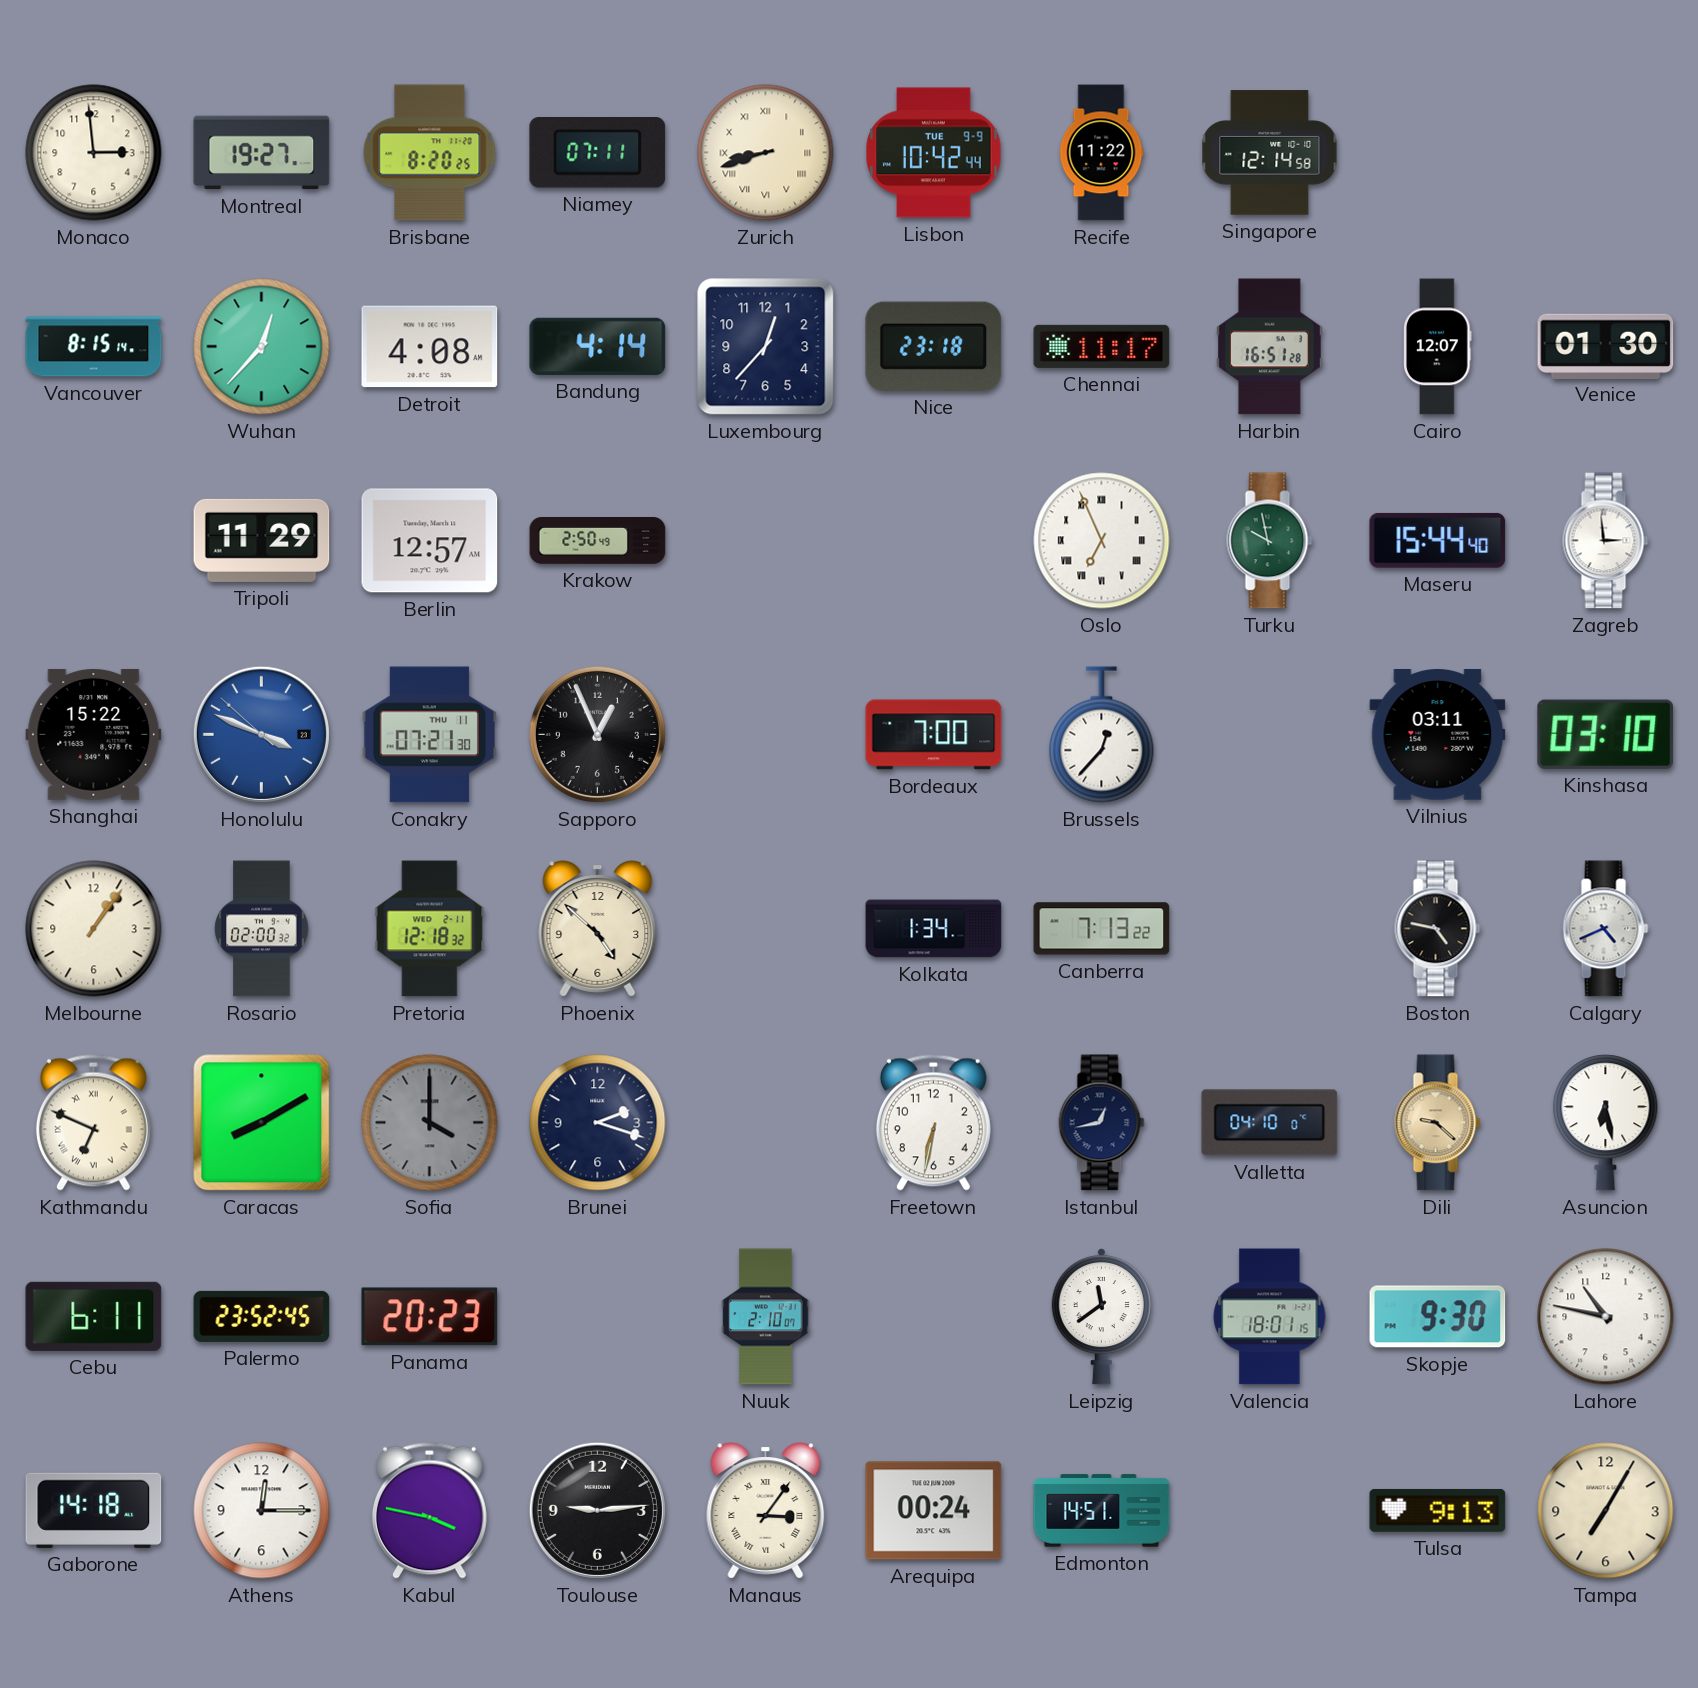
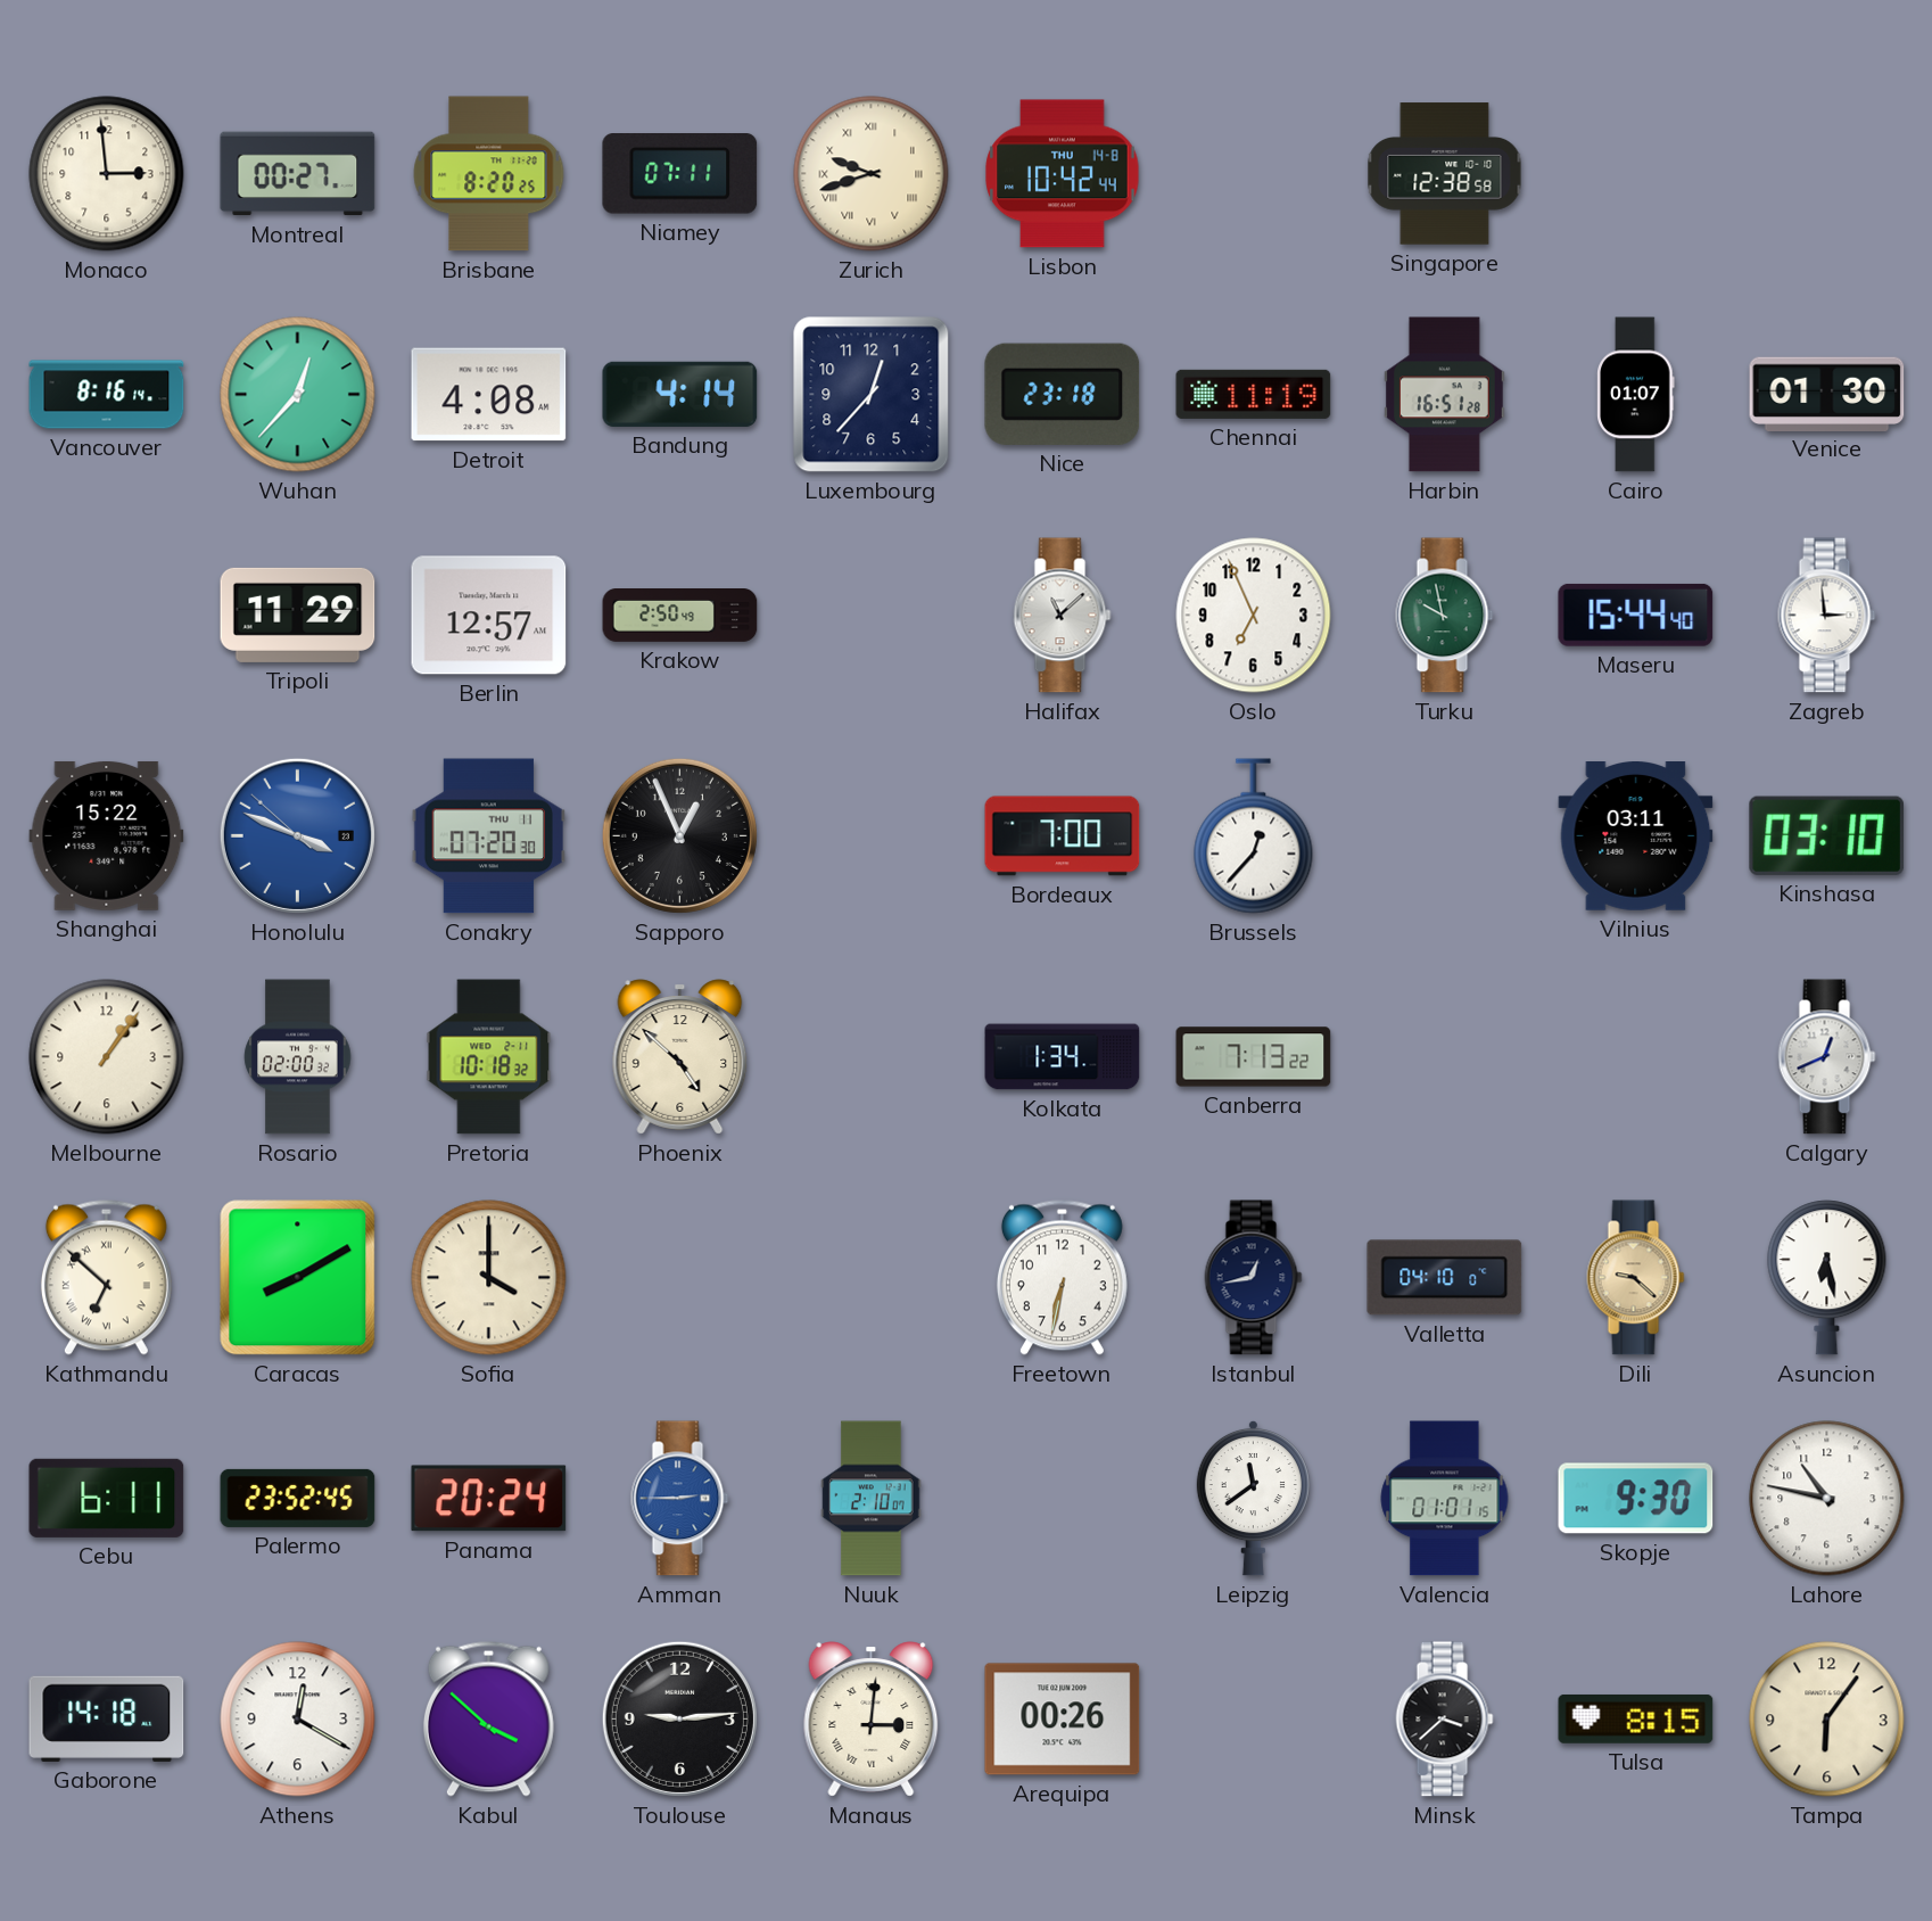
Montreal: 19:27 -> 00:27 (298, 174)
Zurich: 8:42 -> 9:42 (872, 174)
Lisbon date: TUE 9-9 -> THU 14-8 (1063, 174)
Recife: 11:22 -> none (1101, 153)
Singapore: 12:14 -> 12:38 (1445, 174)
Vancouver: 8:15 -> 8:16 (107, 395)
Chennai: 11:17 -> 11:19 (1254, 394)
Cairo: 12:07 -> 01:07 (1636, 395)
Halifax: none -> 11:08 (1063, 616)
Oslo numerals: Roman -> Arabic (1254, 616)
Conakry: 07:21 -> 07:20 (488, 836)
Pretoria: 12:18 -> 10:18 (489, 1057)
Boston: 4:47 -> none (1438, 929)
Calgary: 4:41 -> 12:41 (1827, 1057)
Kathmandu: 6:49 -> 6:52 (106, 1277)
Sofia dial: grey -> cream (489, 1278)
Brunei: 2:18 -> none (598, 1123)
Panama: 20:23 -> 20:24 (489, 1499)
Amman: none -> 2:45 (680, 1499)
Valencia: 18:01 -> 01:01 (1445, 1499)
Athens: 12:15 -> 12:20 (298, 1720)
Kabul: 3:47 -> 3:52 (488, 1718)
Manaus: 3:06 -> 3:01 (872, 1720)
Arequipa: 00:24 -> 00:26 (1063, 1720)
Edmonton: 14:51 -> none (1102, 1511)
Minsk: none -> 3:38 (1445, 1720)
Tulsa: 9:13 -> 8:15 (1636, 1718)
Tampa: 7:05 -> 6:06 (1827, 1720)
